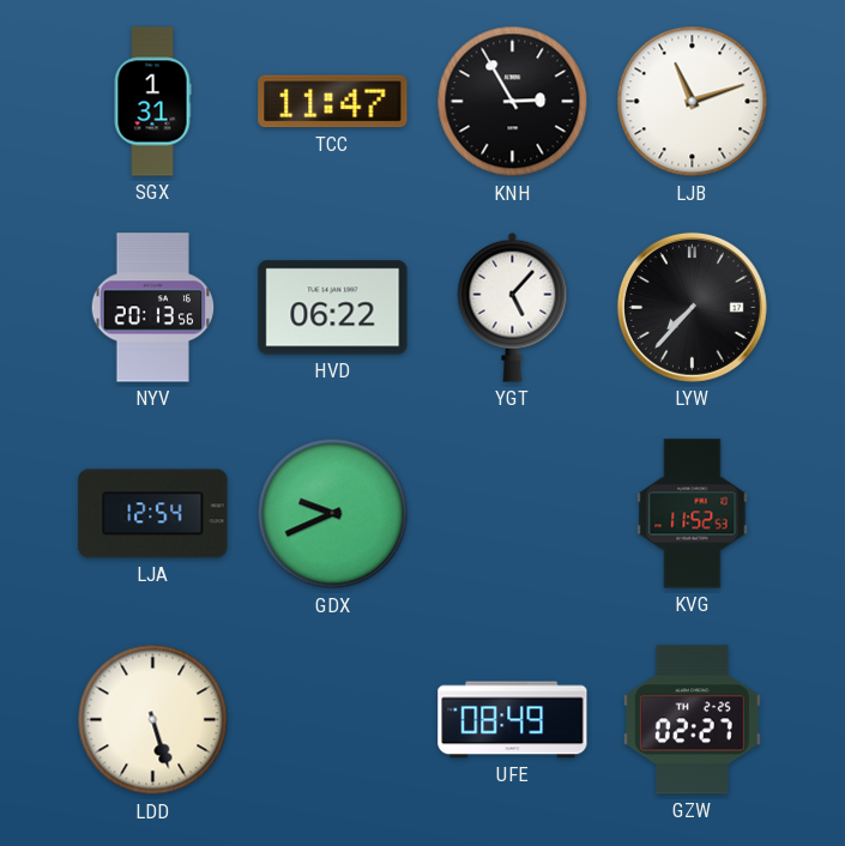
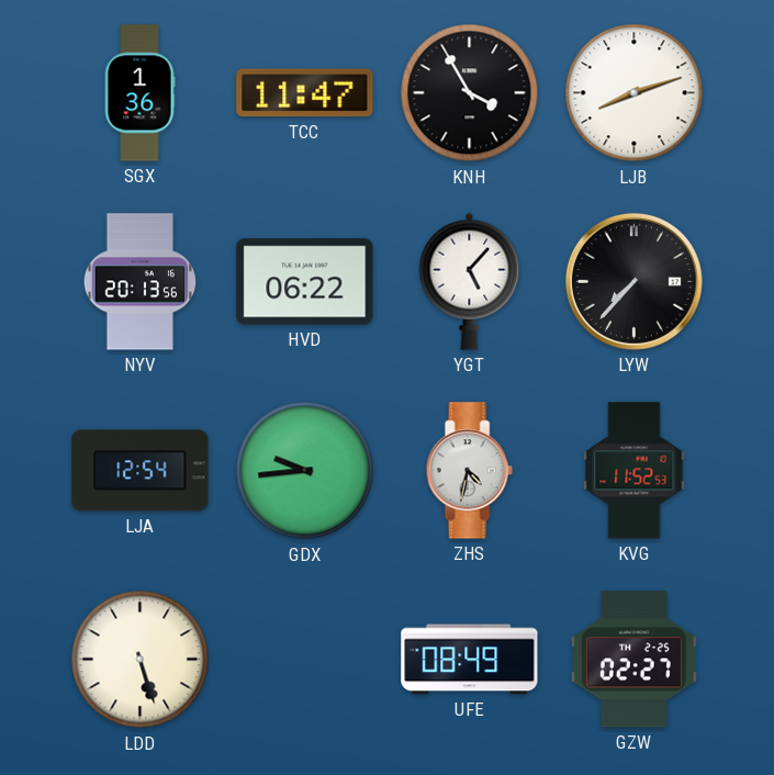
SGX: 1:31 -> 1:36 (139, 93)
KNH: 2:55 -> 3:55 (470, 93)
LJB: 11:12 -> 8:12 (635, 93)
GDX: 9:41 -> 9:44 (305, 471)
ZHS: none -> 4:32 (469, 471)
